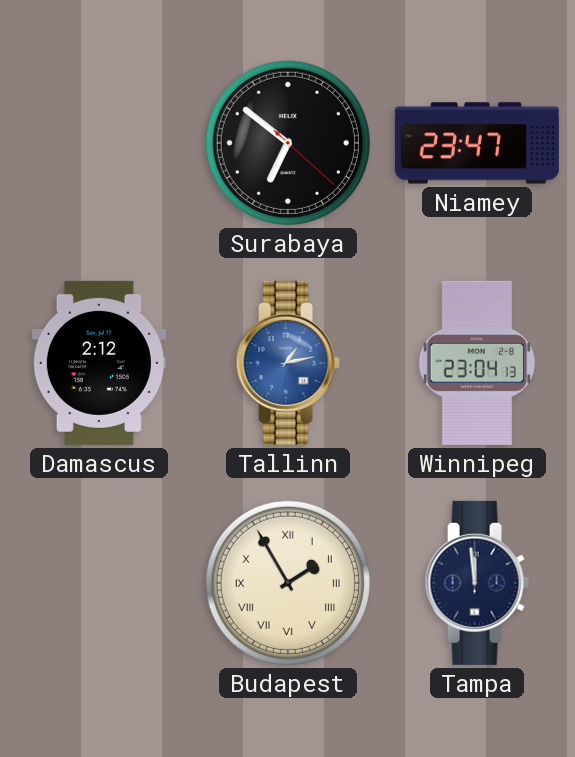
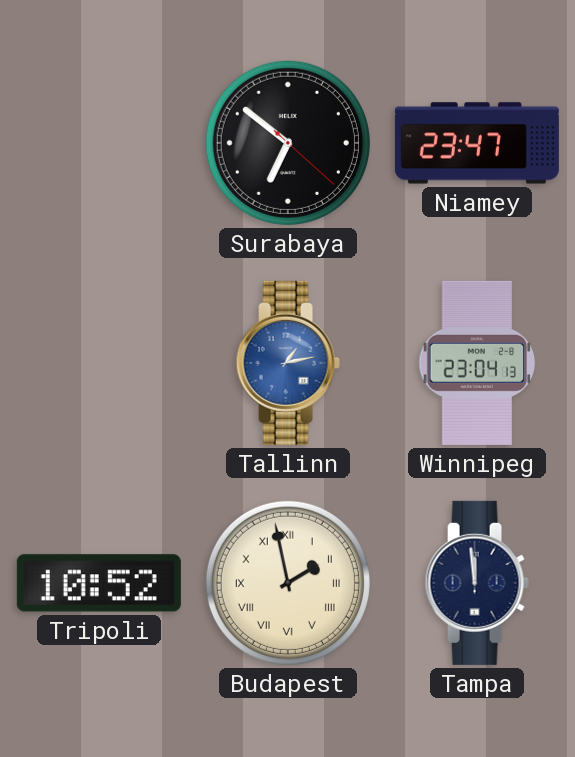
Damascus: 2:12 -> none (99, 363)
Tripoli: none -> 10:52 (99, 583)
Budapest: 1:55 -> 1:58 (288, 583)
